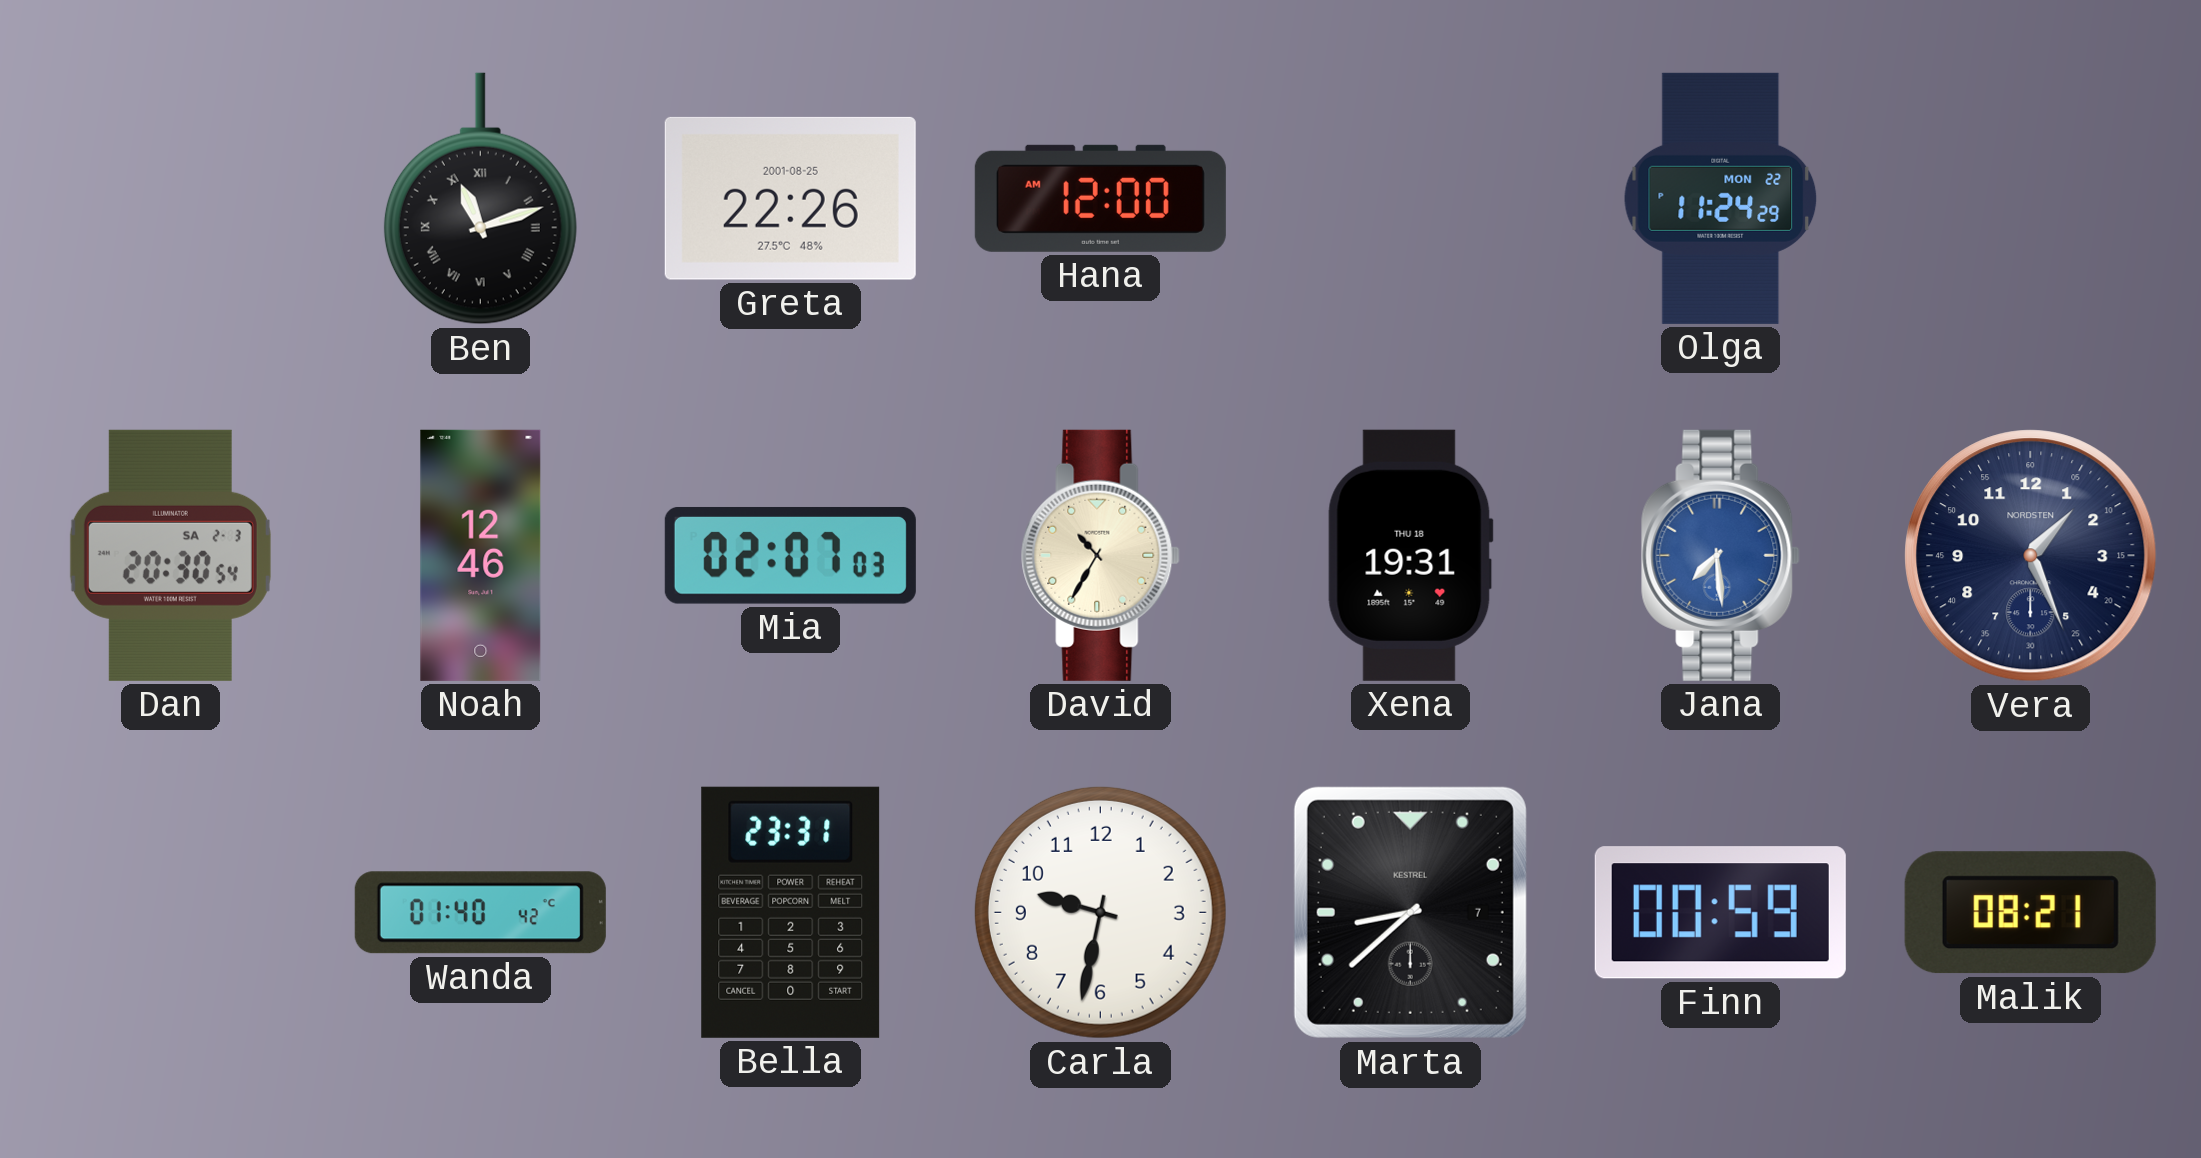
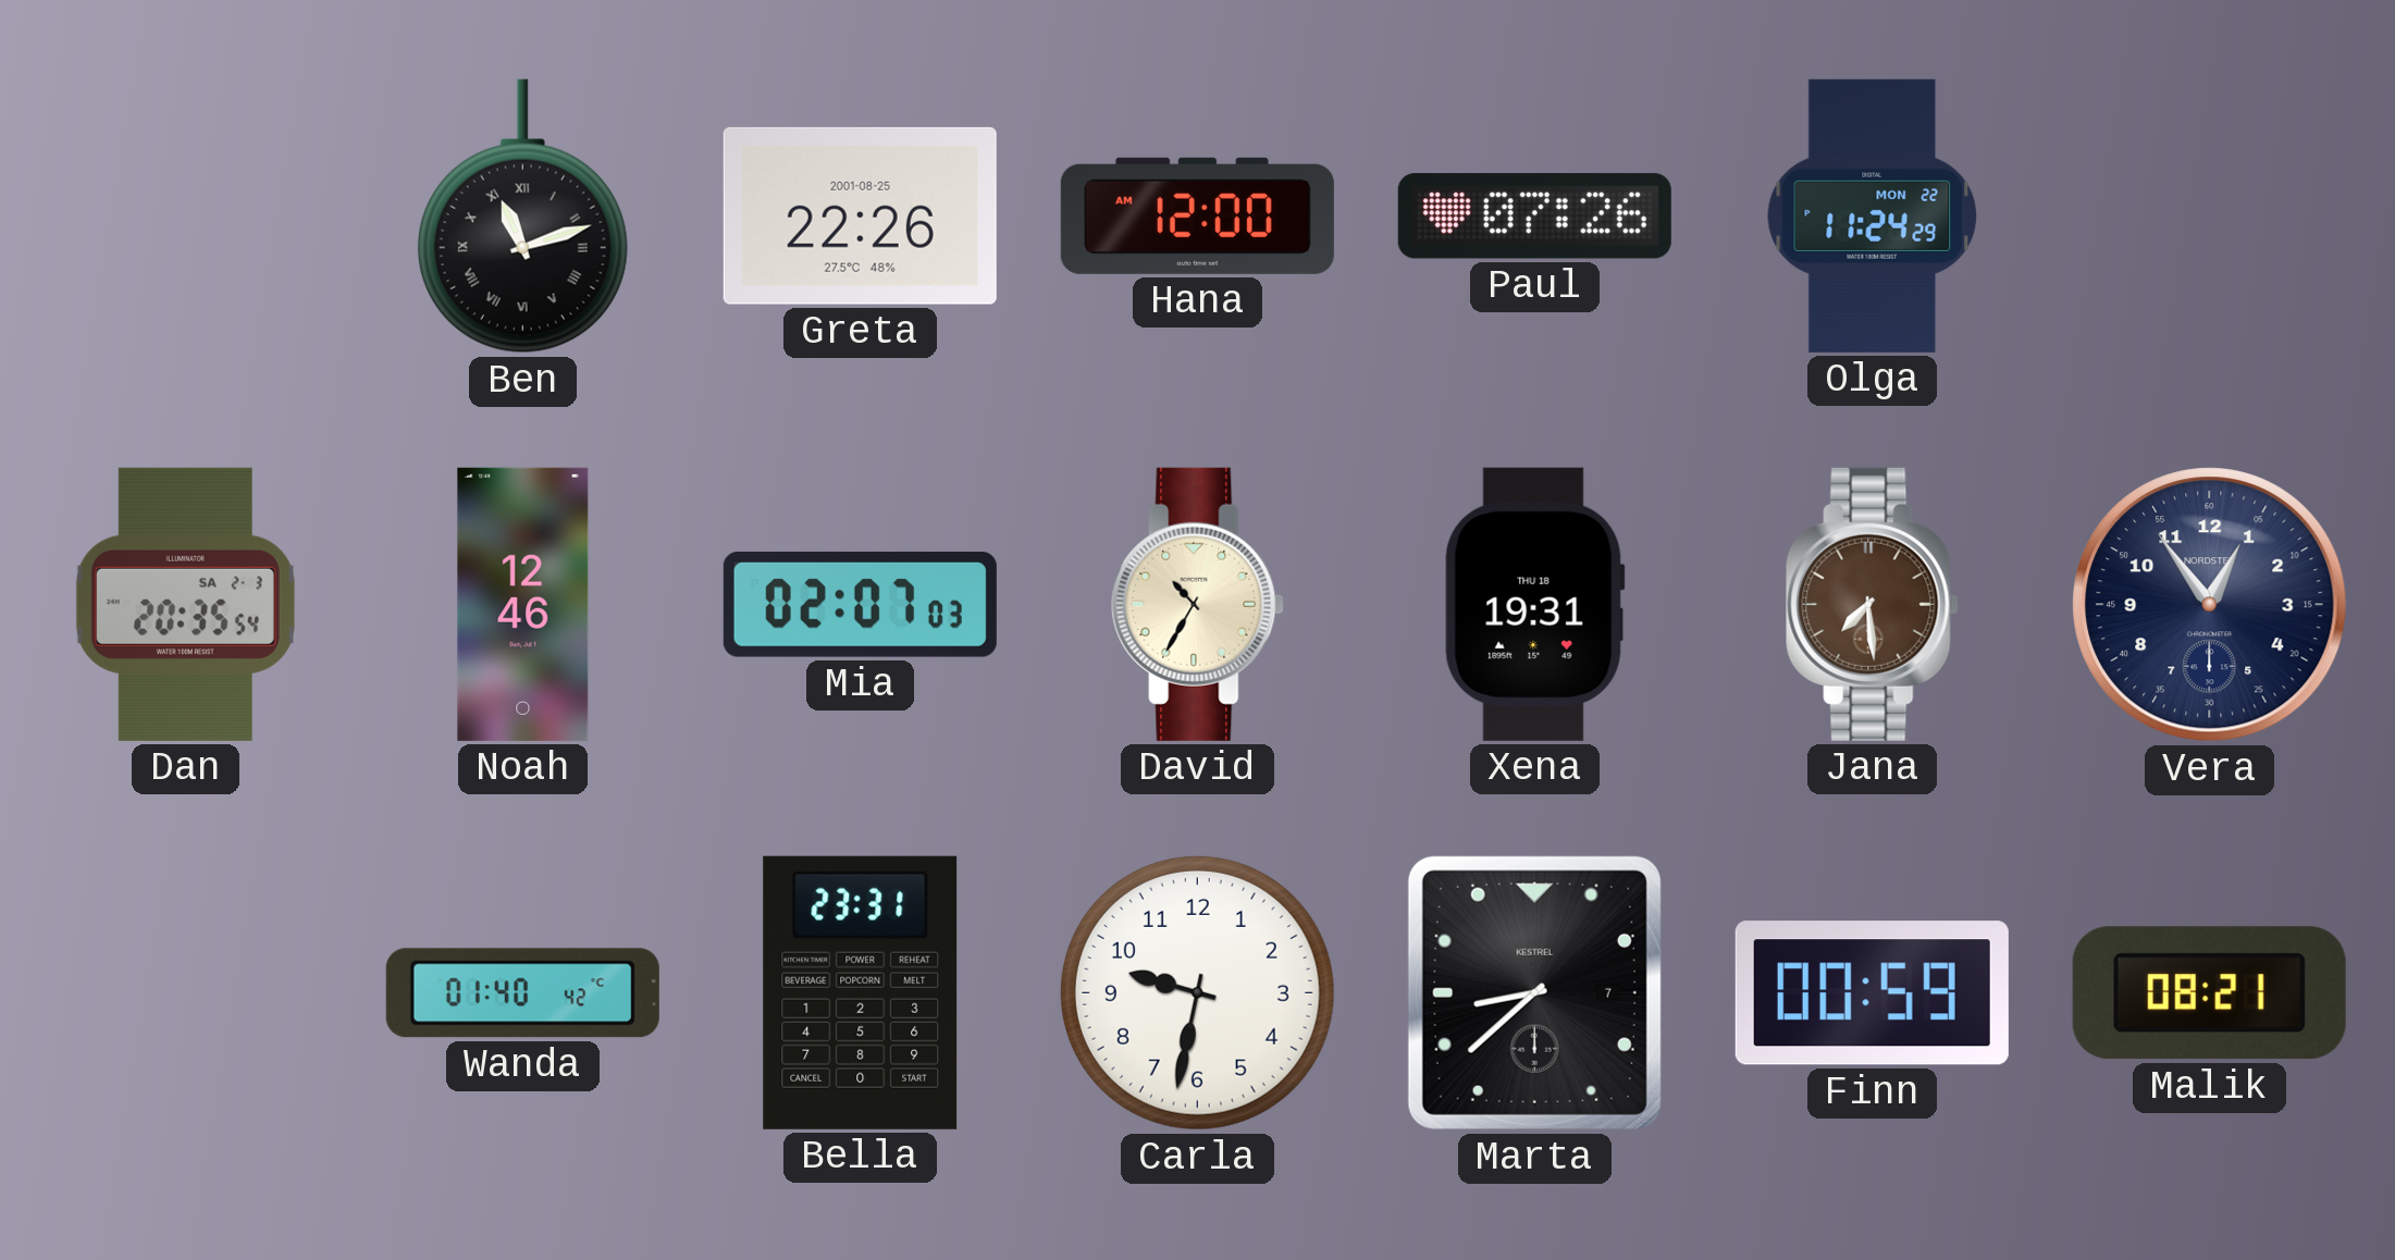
Paul: none -> 07:26 (1534, 217)
Dan: 20:30 -> 20:35 (185, 604)
Jana dial: blue -> brown (1873, 604)
Vera: 1:26 -> 12:54 (2210, 605)
